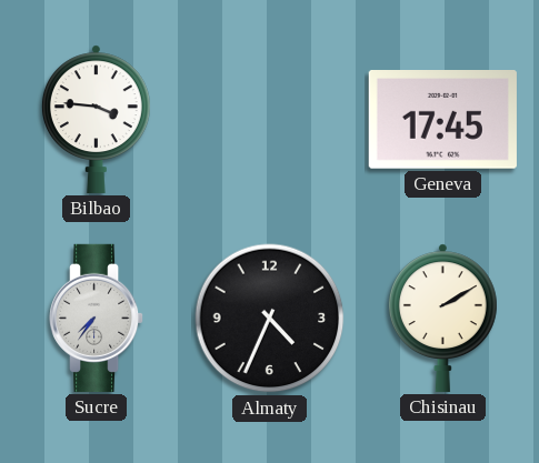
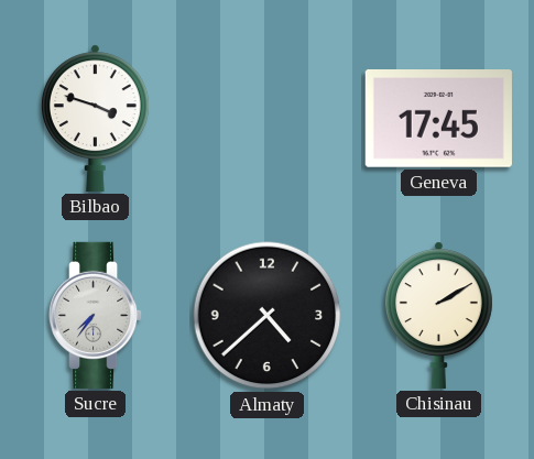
Bilbao: 3:46 -> 3:48 (95, 118)
Almaty: 4:34 -> 4:38 (268, 316)
